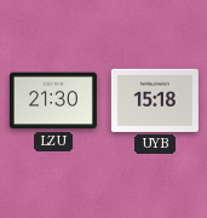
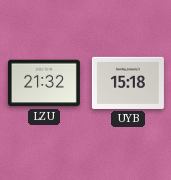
LZU: 21:30 -> 21:32 (44, 83)
